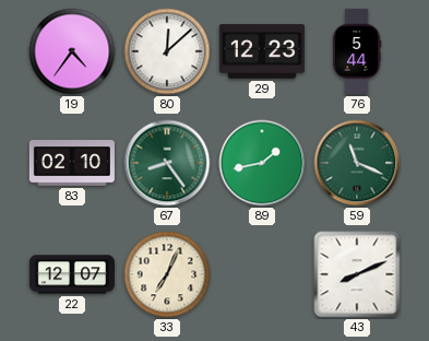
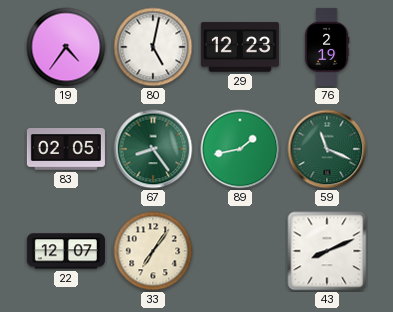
80: 12:08 -> 5:02 (153, 47)
76: 5:44 -> 2:19 (327, 47)
83: 02:10 -> 02:05 (66, 149)
33: 7:04 -> 7:06 (153, 251)
